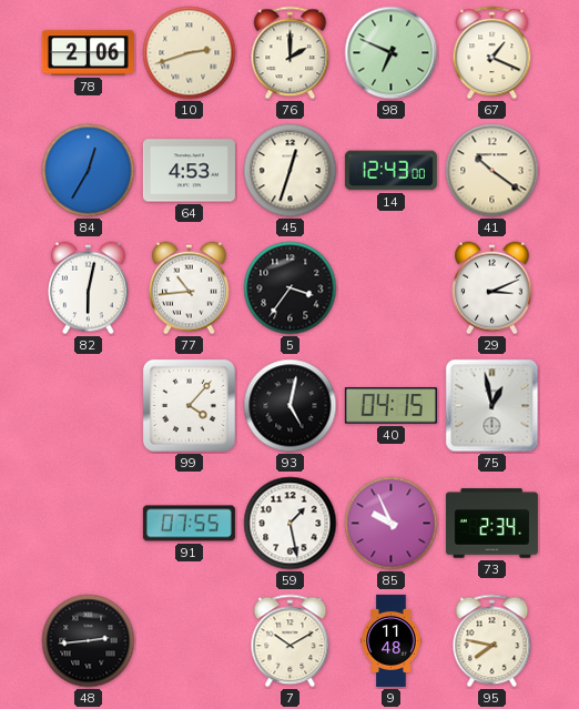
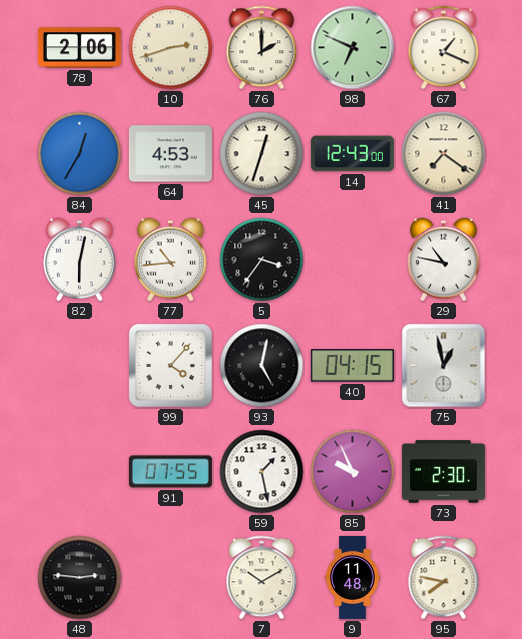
41: 10:21 -> 7:21 (444, 154)
29: 3:11 -> 10:47 (444, 260)
73: 2:34 -> 2:30 (443, 472)
48: 2:44 -> 2:46 (80, 578)
